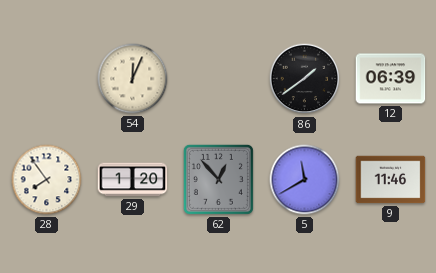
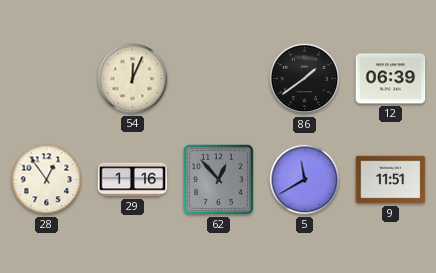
28: 7:54 -> 12:54 (47, 180)
29: 1:20 -> 1:16 (133, 180)
9: 11:46 -> 11:51 (391, 180)
